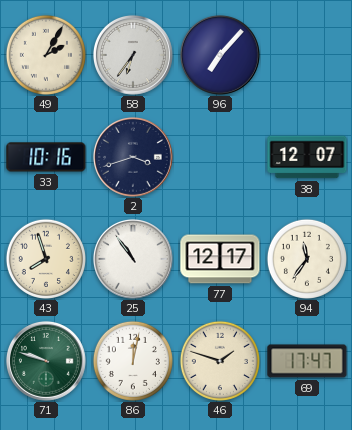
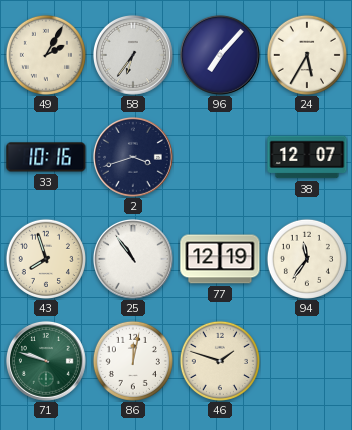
24: none -> 5:35 (307, 55)
77: 12:17 -> 12:19 (220, 259)
69: 17:47 -> none (307, 361)
